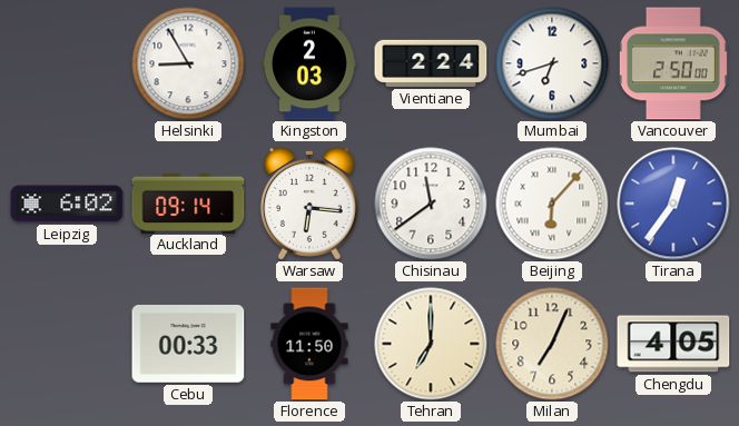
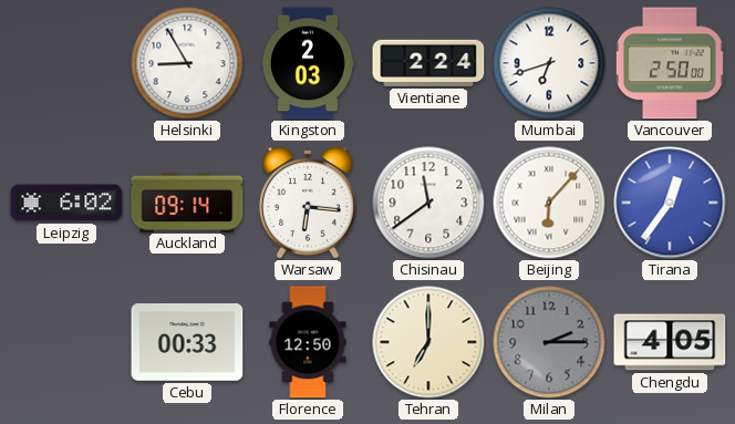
Florence: 11:50 -> 12:50 (308, 342)
Milan: 7:04 -> 2:15 (549, 342)
Milan dial: cream -> grey (549, 342)
